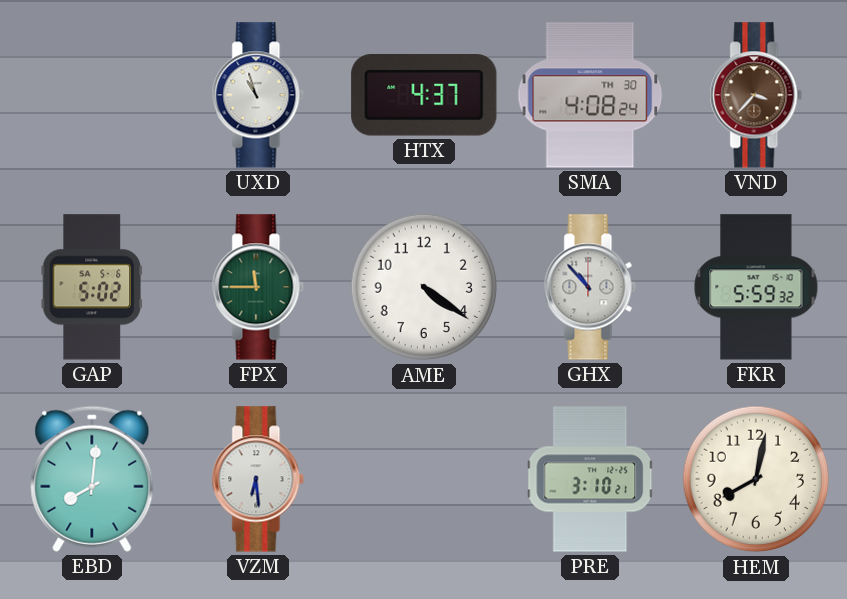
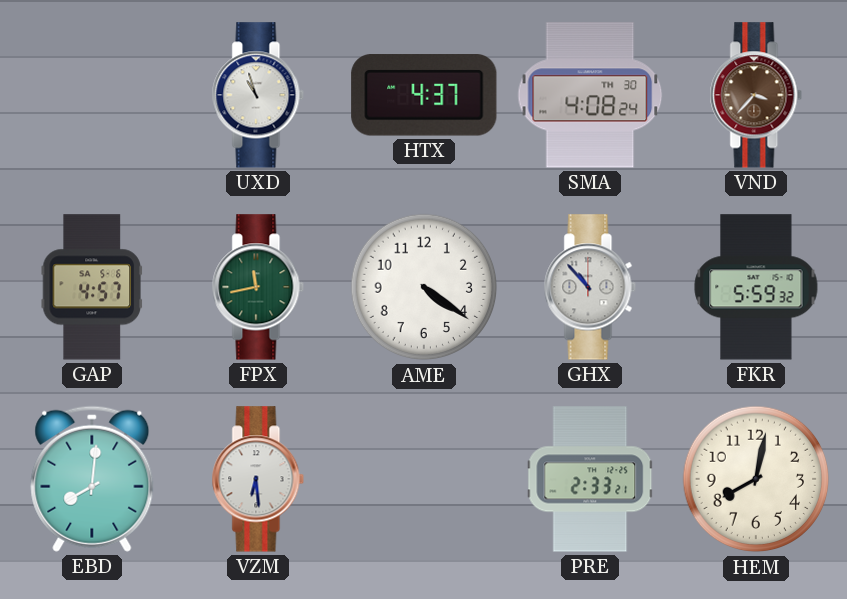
GAP: 5:02 -> 4:57 (92, 287)
FPX: 11:45 -> 11:43 (258, 287)
PRE: 3:10 -> 2:33 (590, 479)
